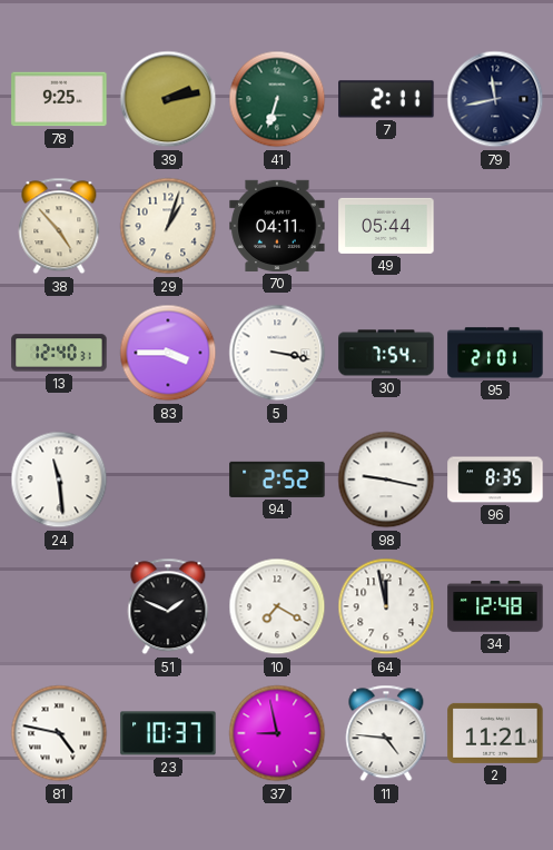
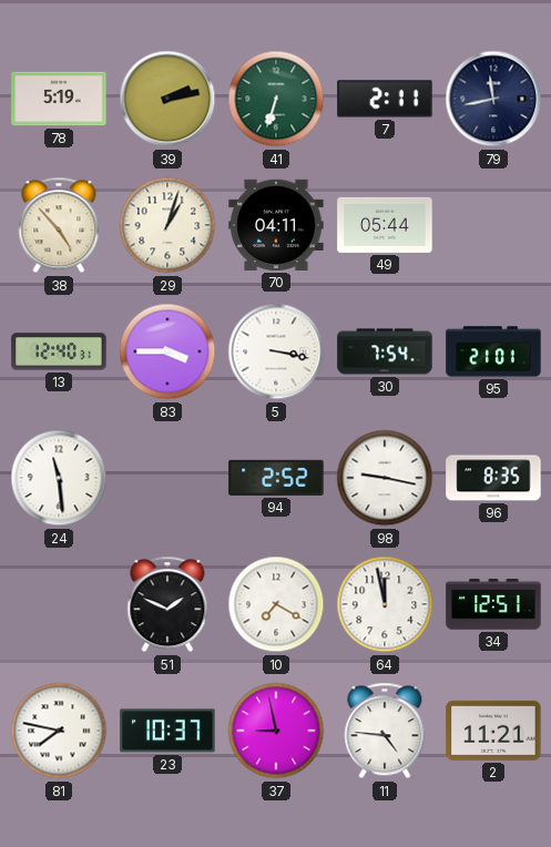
78: 9:25 -> 5:19 (59, 99)
34: 12:48 -> 12:51 (493, 604)
81: 4:47 -> 7:47 (59, 731)
